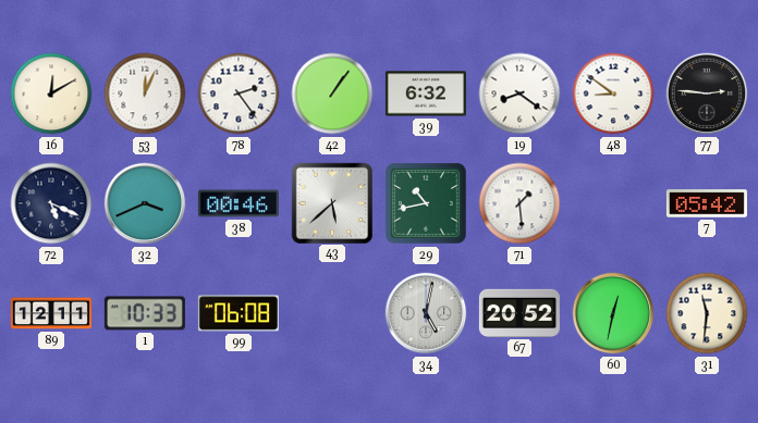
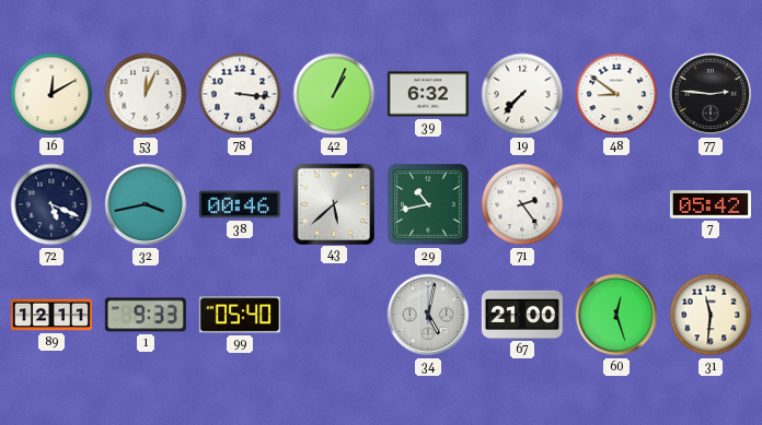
78: 2:24 -> 3:16 (240, 94)
42: 1:06 -> 1:04 (334, 94)
19: 8:21 -> 7:37 (522, 94)
32: 3:41 -> 3:43 (146, 204)
71: 1:29 -> 2:24 (522, 204)
1: 10:33 -> 9:33 (146, 315)
99: 06:08 -> 05:40 (240, 315)
67: 20:52 -> 21:00 (522, 315)
60: 12:32 -> 12:27 (616, 315)
